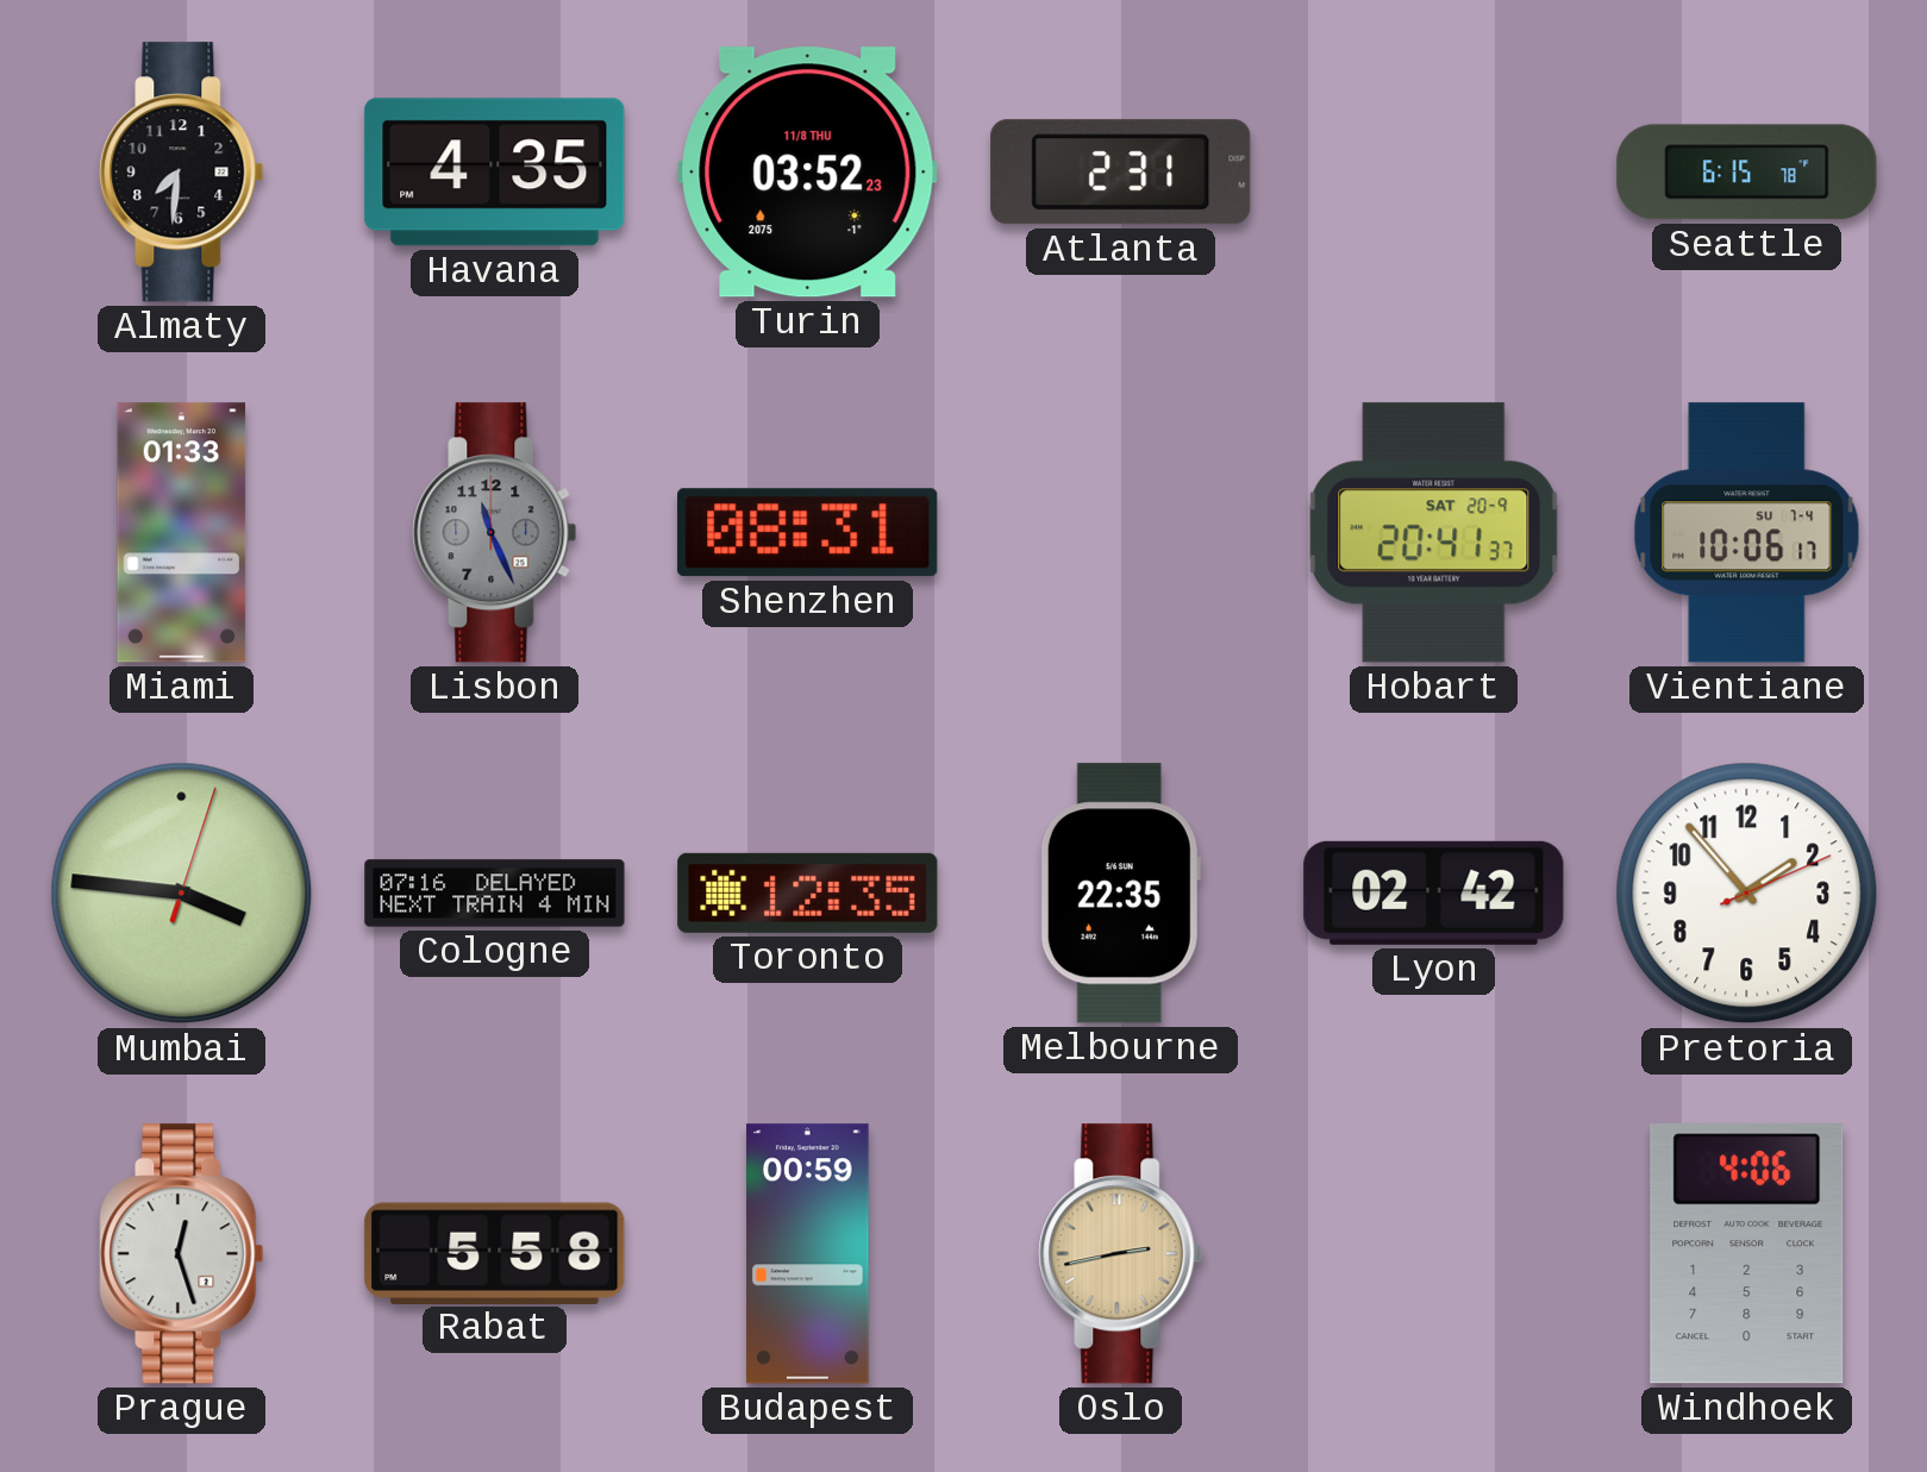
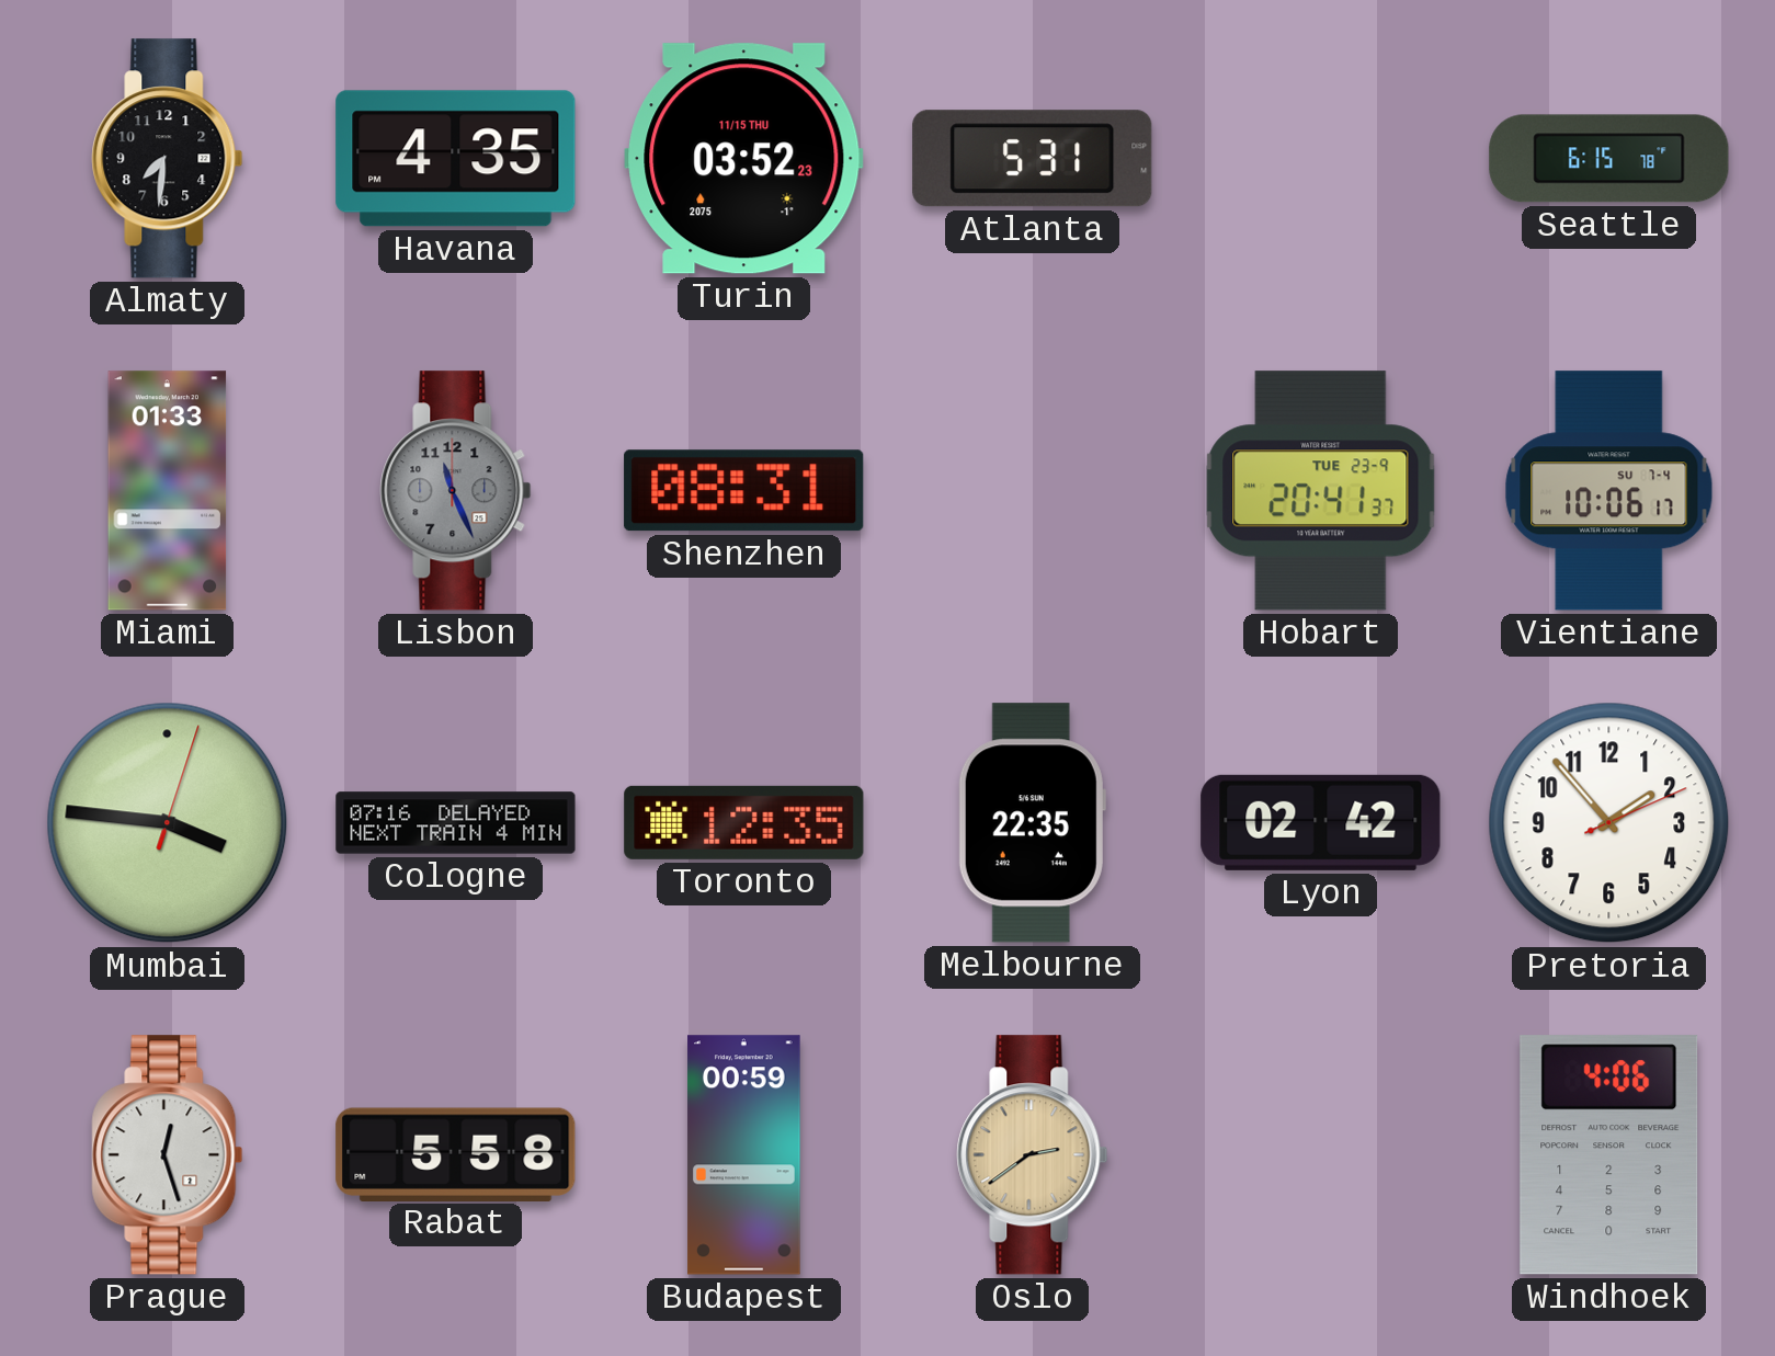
Turin date: 11/8 THU -> 11/15 THU (744, 159)
Atlanta: 2:31 -> 5:31 (1033, 159)
Hobart date: SAT 20-9 -> TUE 23-9 (1321, 491)
Oslo: 2:43 -> 2:39 (1033, 1155)
